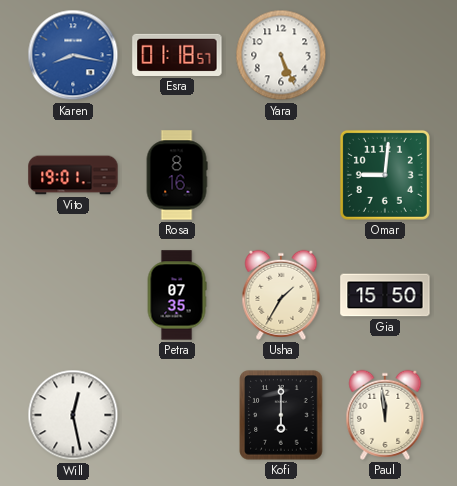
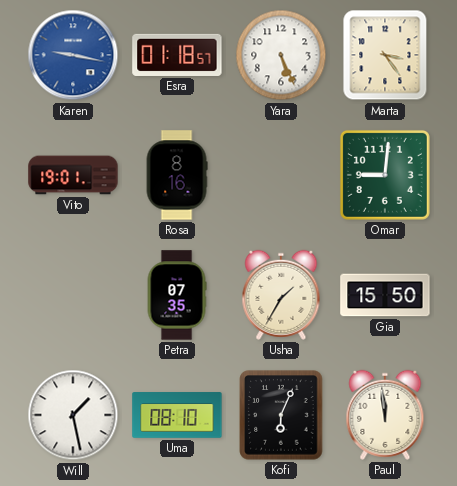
Karen: 8:17 -> 9:17 (73, 55)
Marta: none -> 3:24 (385, 55)
Will: 12:28 -> 1:28 (73, 415)
Uma: none -> 08:10 (177, 415)
Kofi: 6:00 -> 6:04 (281, 415)
